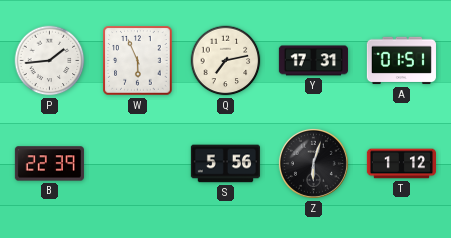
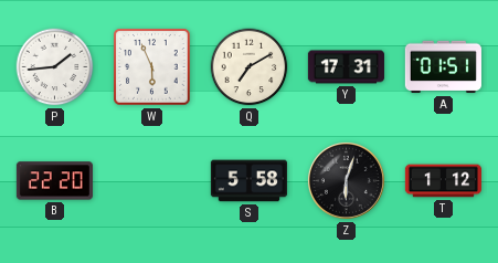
Q: 7:13 -> 7:10 (250, 67)
B: 22:39 -> 22:20 (54, 181)
S: 5:56 -> 5:58 (248, 181)
